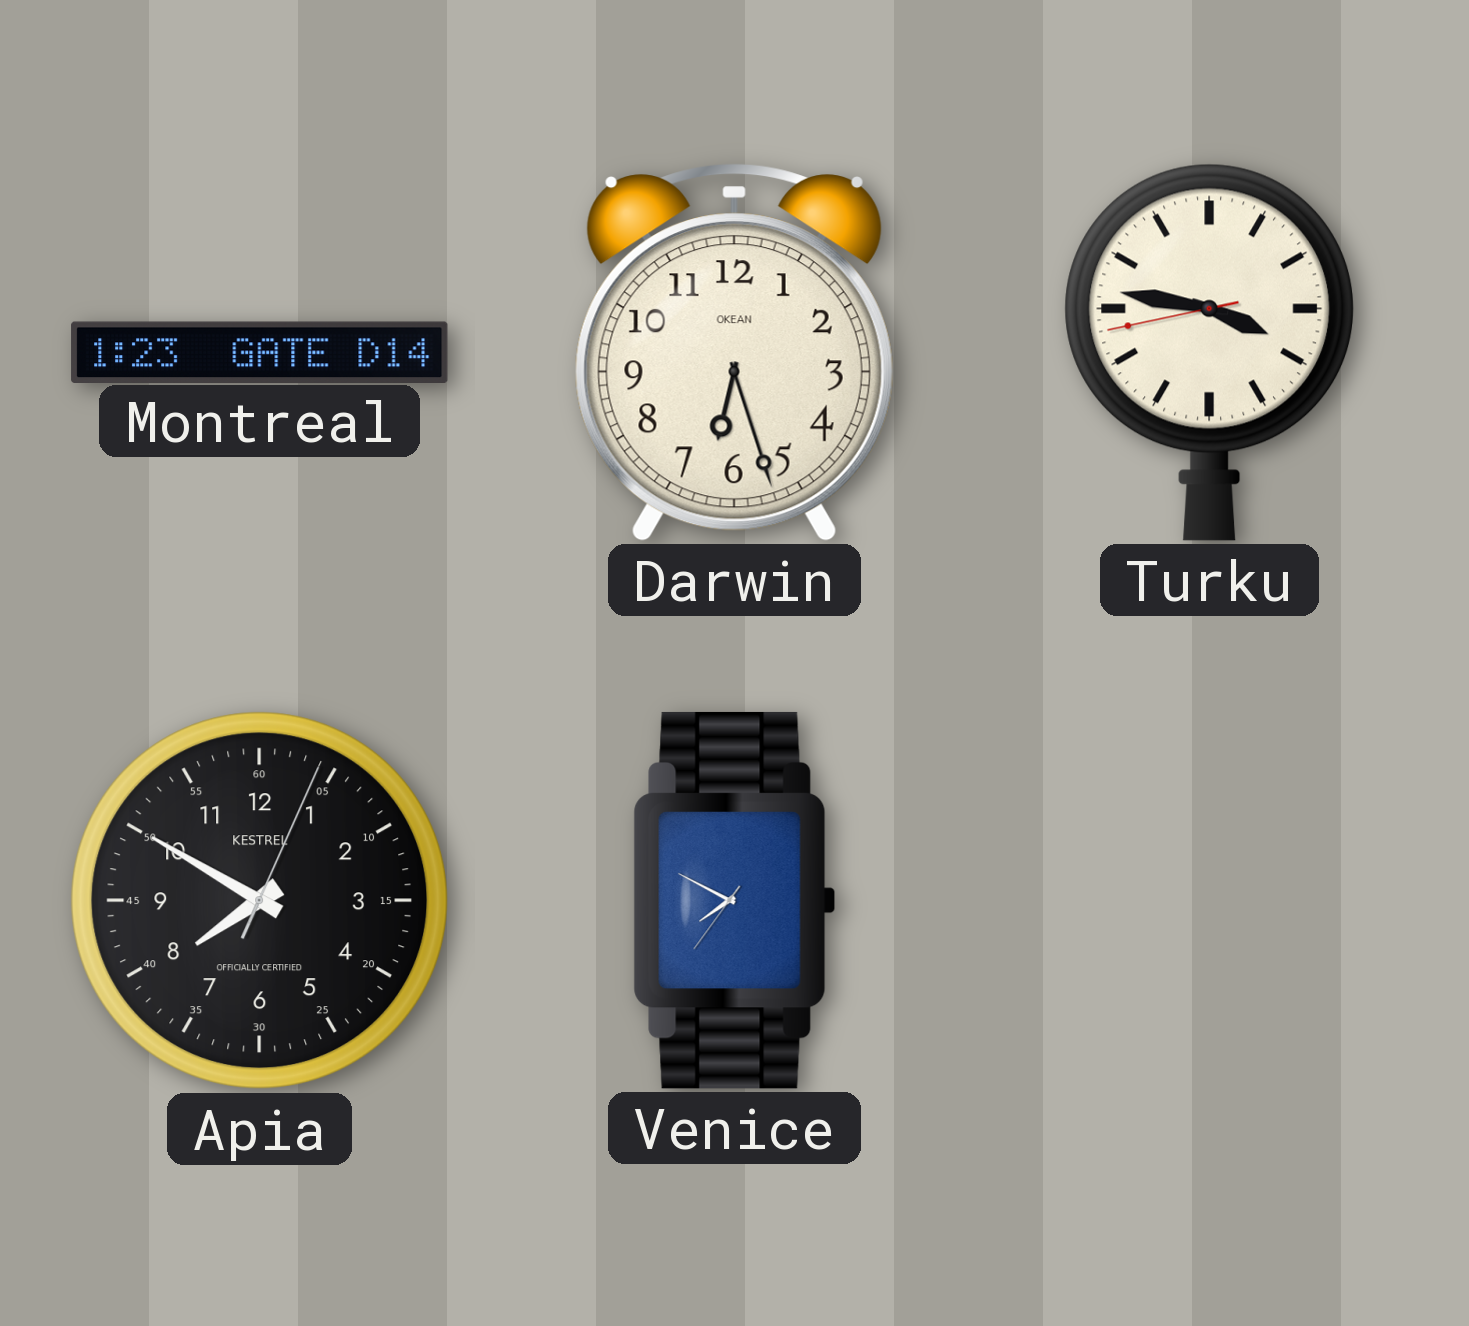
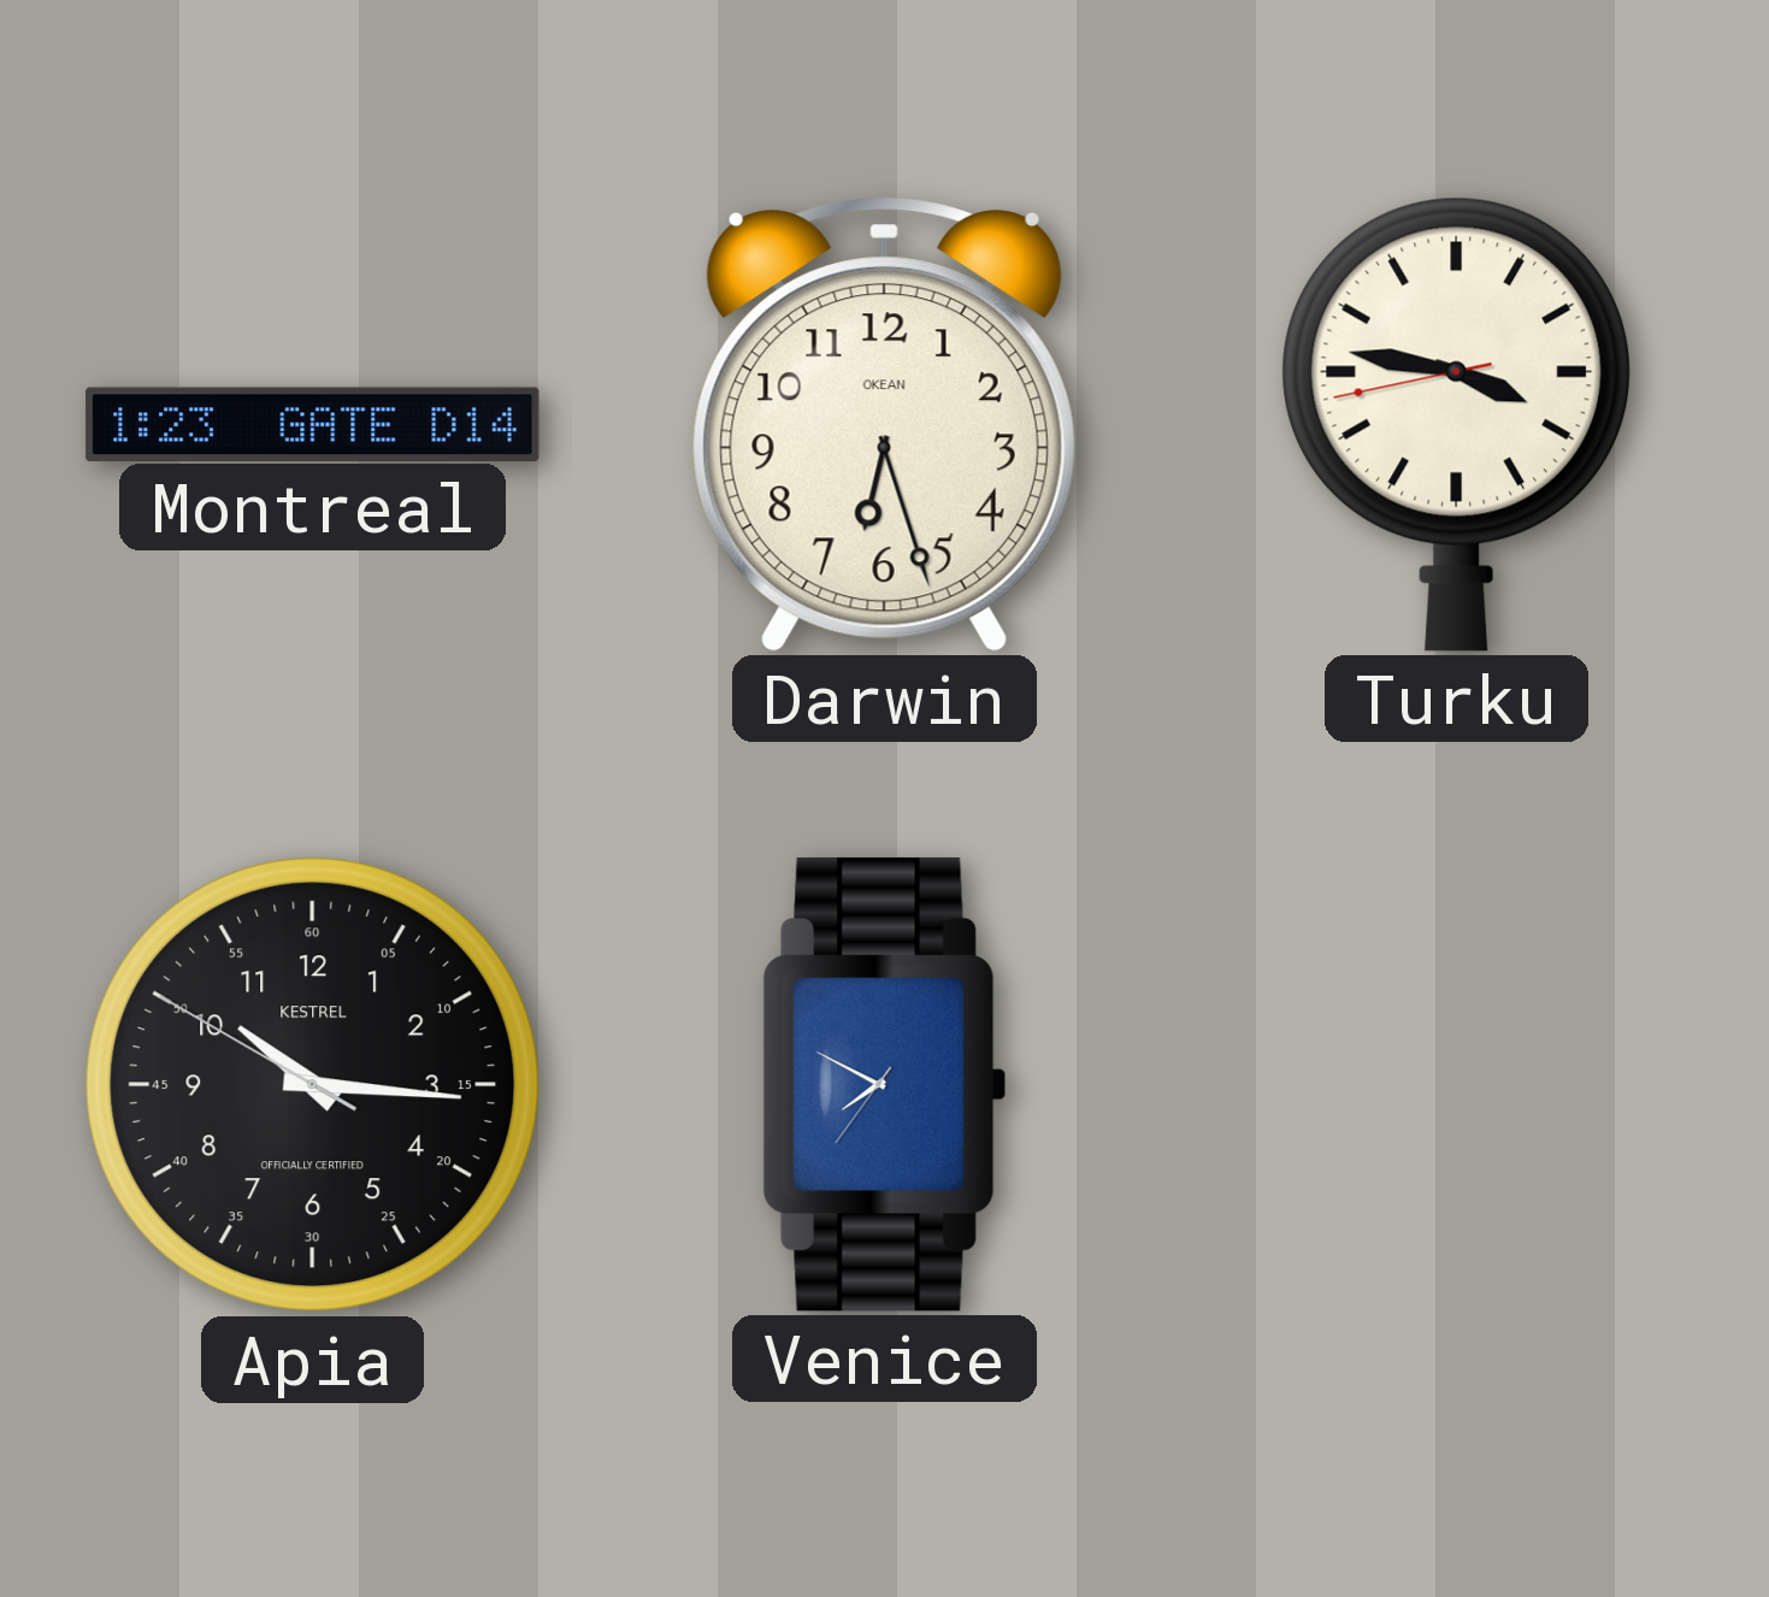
Apia: 7:50 -> 10:15 (313, 1085)
